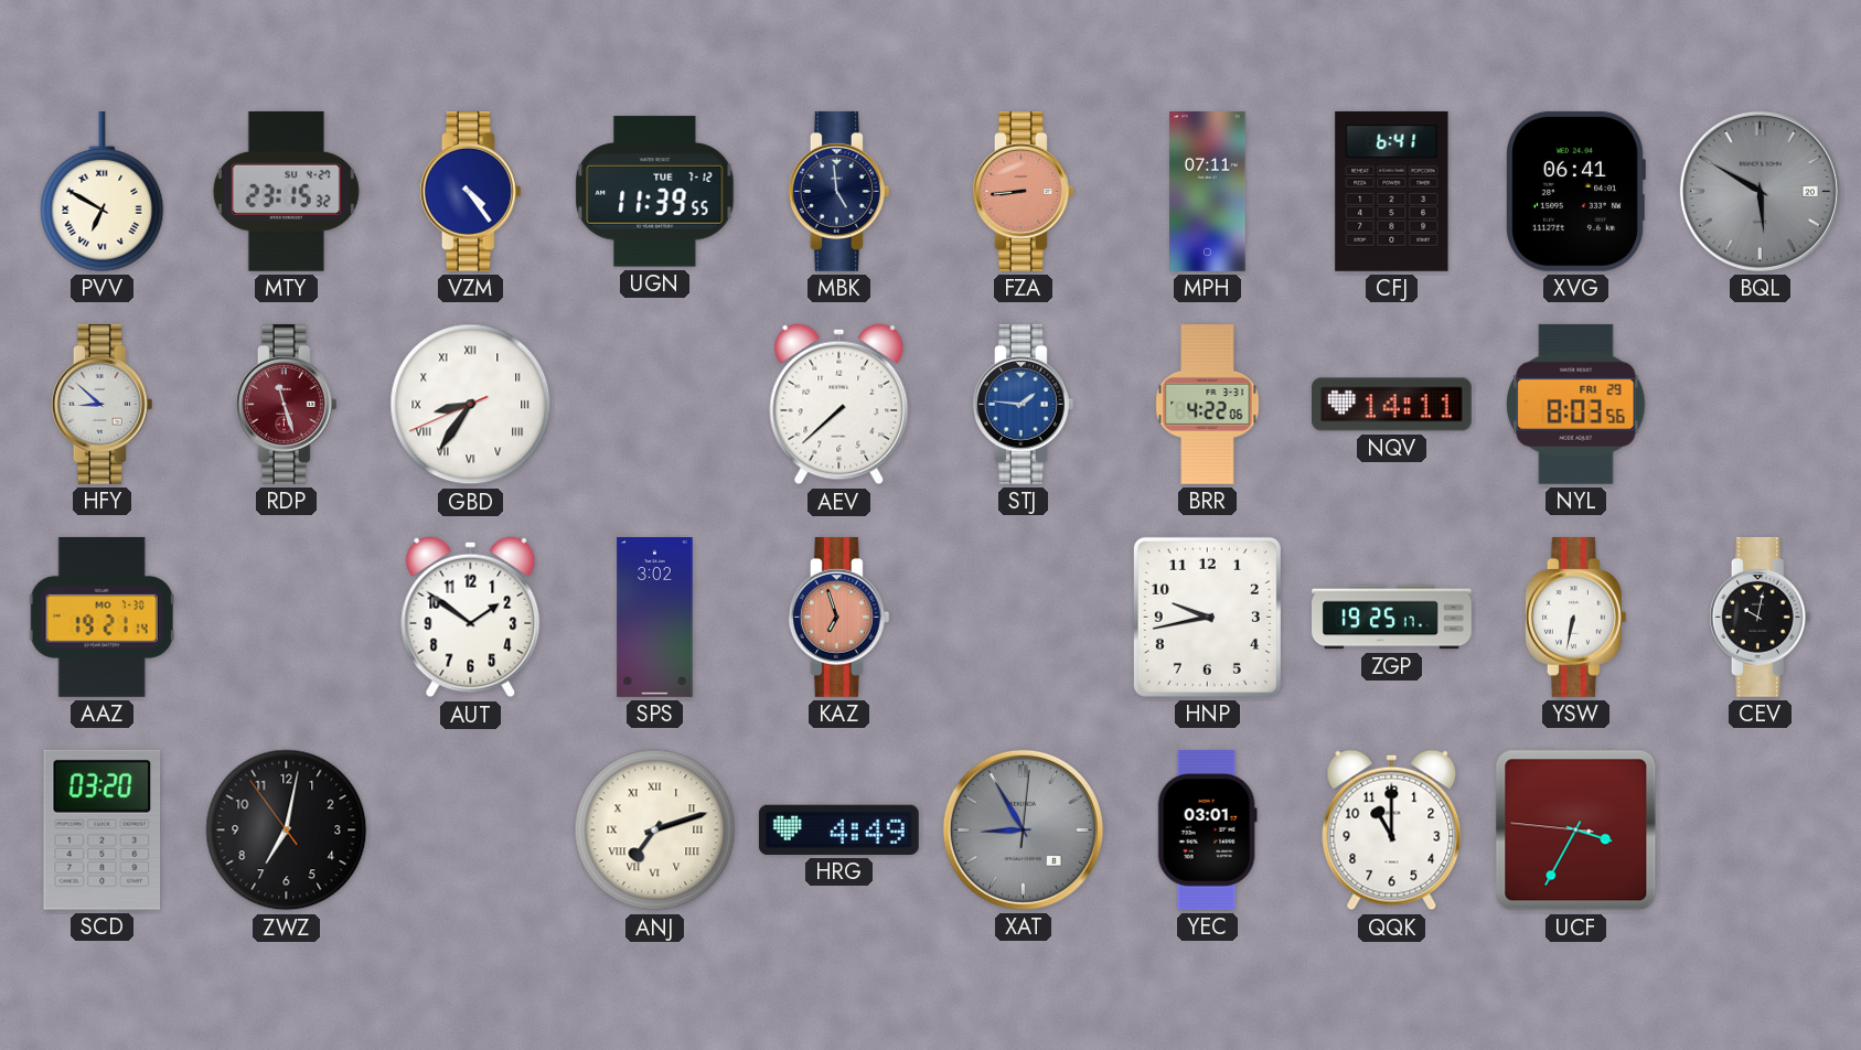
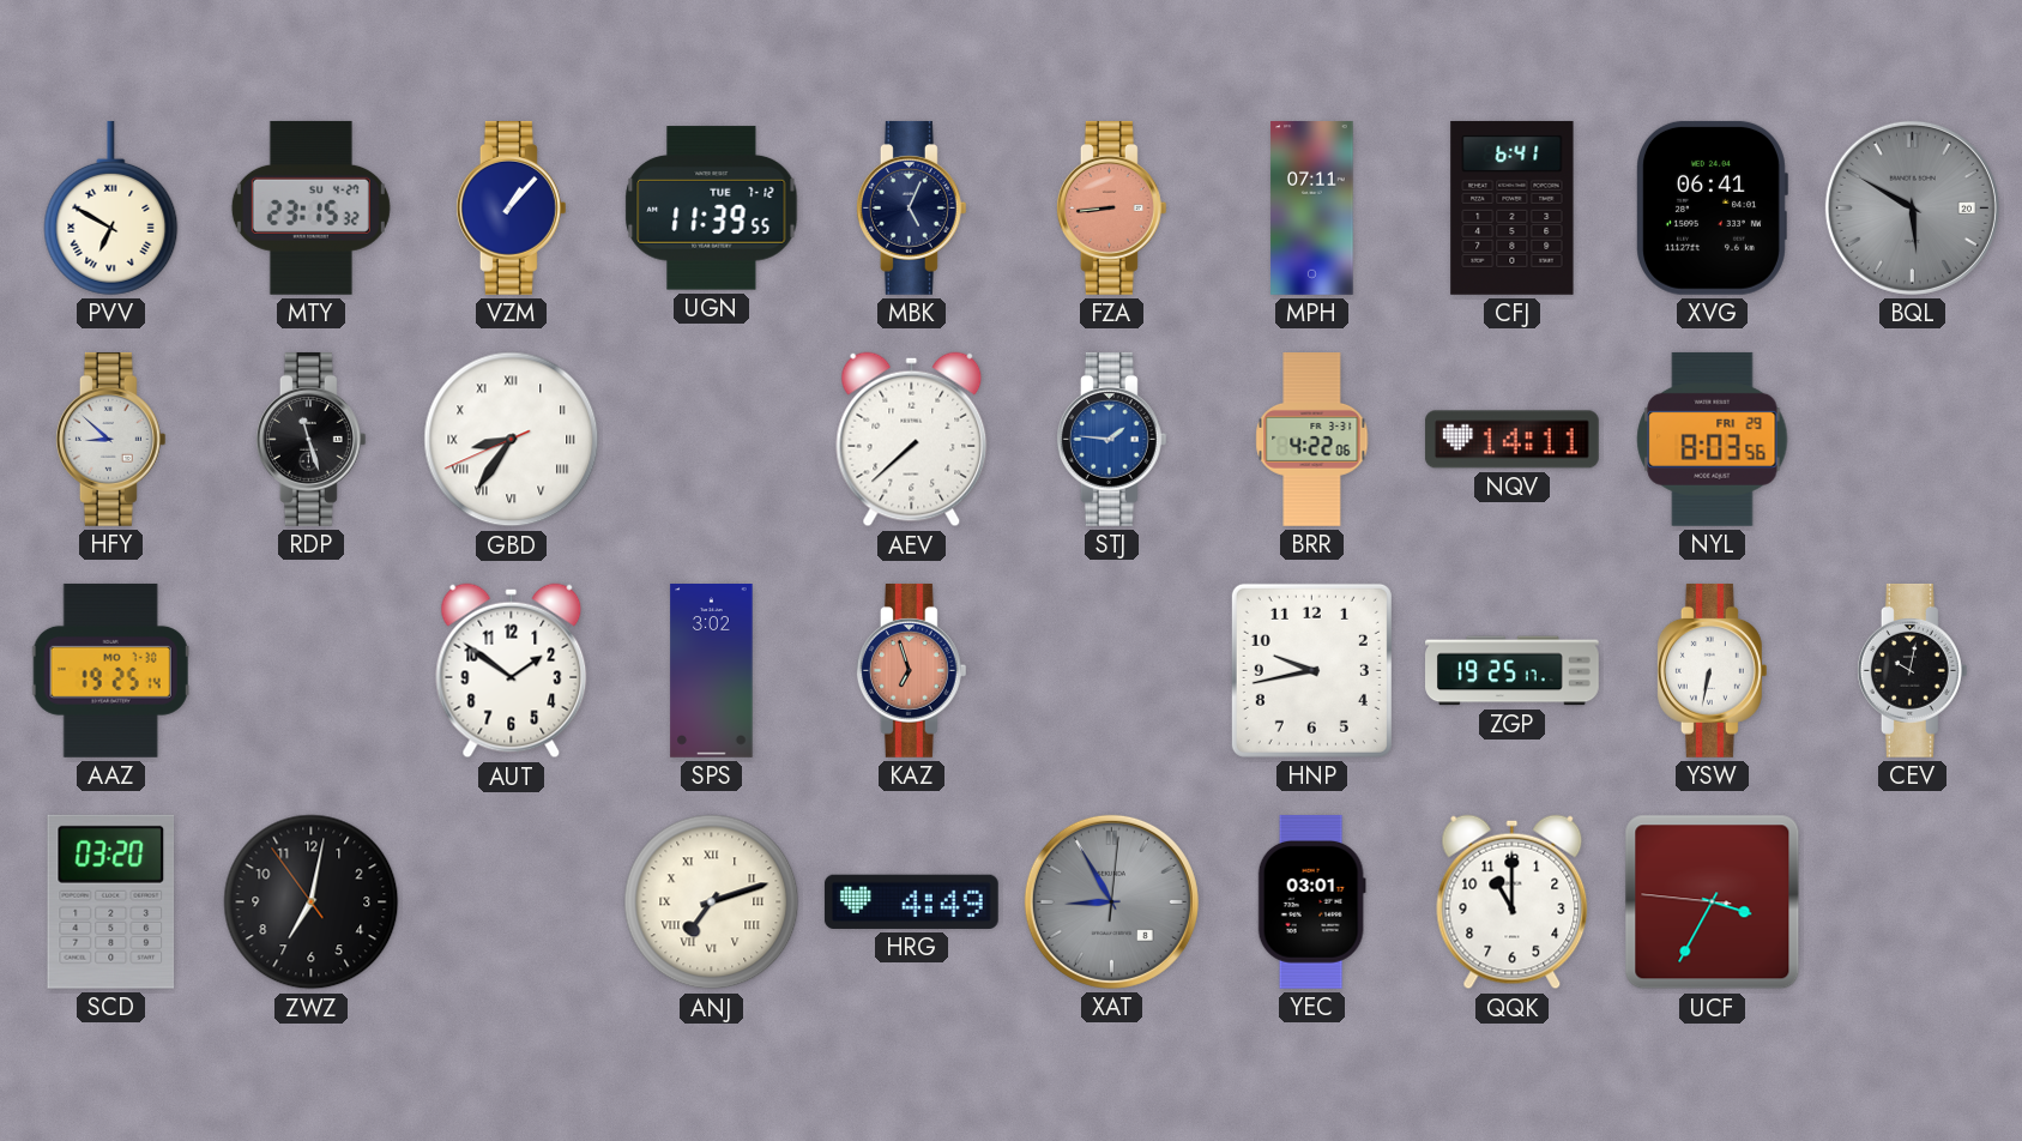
VZM: 4:24 -> 1:07 (511, 207)
MBK: 4:59 -> 5:04 (911, 207)
RDP dial: burgundy -> black (310, 439)
AAZ: 19:21 -> 19:25 (110, 670)
